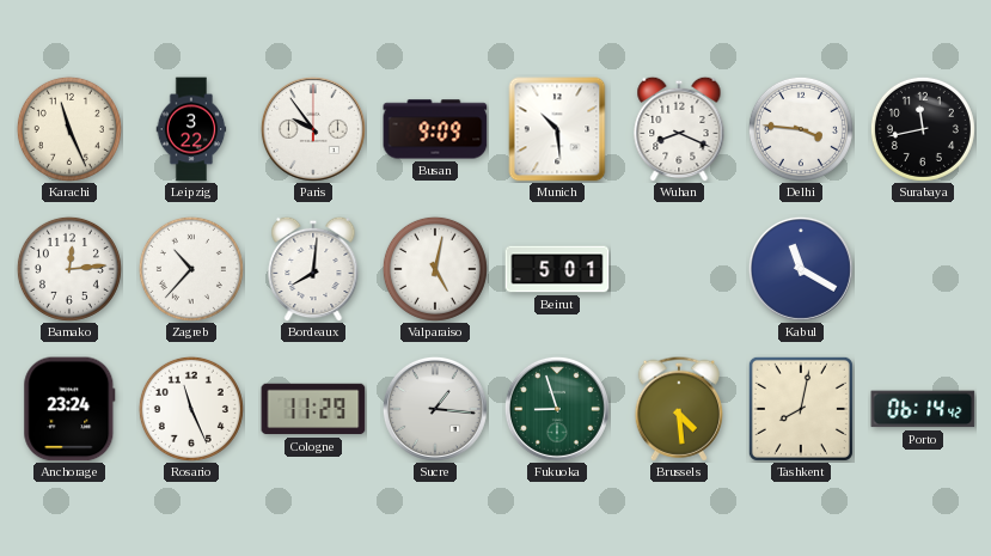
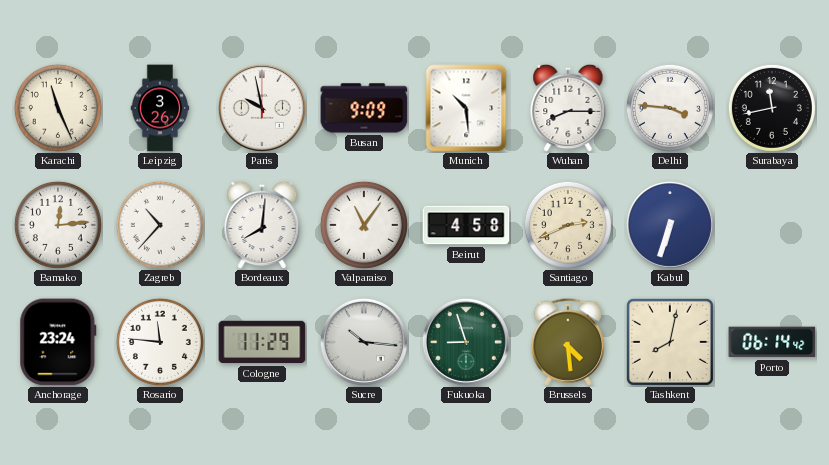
Leipzig: 3:22 -> 3:26 (160, 108)
Paris: 9:54 -> 9:58 (262, 108)
Wuhan: 8:19 -> 8:15 (568, 108)
Valparaiso: 5:02 -> 11:06 (364, 225)
Beirut: 5:01 -> 4:58 (466, 225)
Santiago: none -> 2:41 (568, 225)
Kabul: 11:20 -> 6:33 (670, 225)
Rosario: 11:26 -> 11:46 (160, 342)
Sucre: 1:16 -> 10:16 (364, 342)
